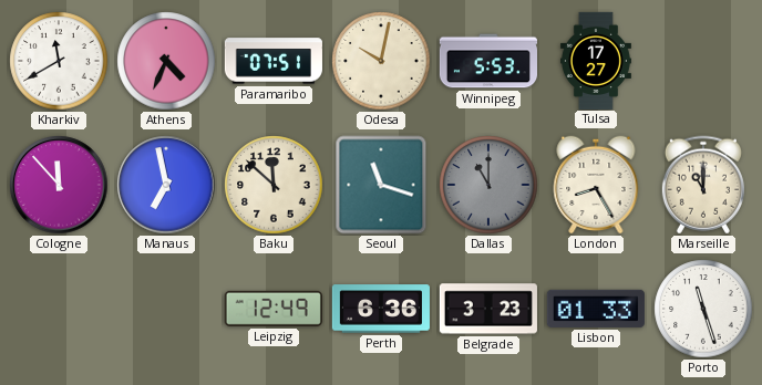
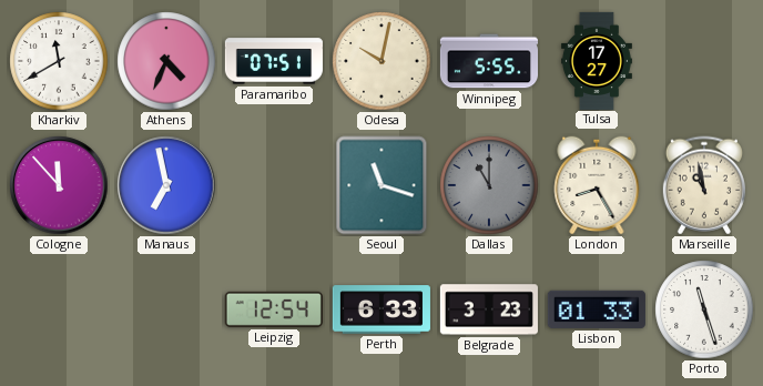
Winnipeg: 5:53 -> 5:55 (488, 61)
Baku: 11:52 -> none (274, 185)
Marseille: 11:00 -> 10:58 (704, 185)
Leipzig: 12:49 -> 12:54 (274, 309)
Perth: 6:36 -> 6:33 (381, 309)
